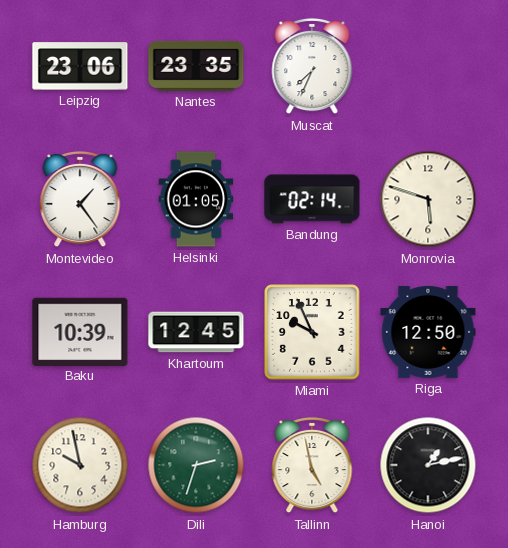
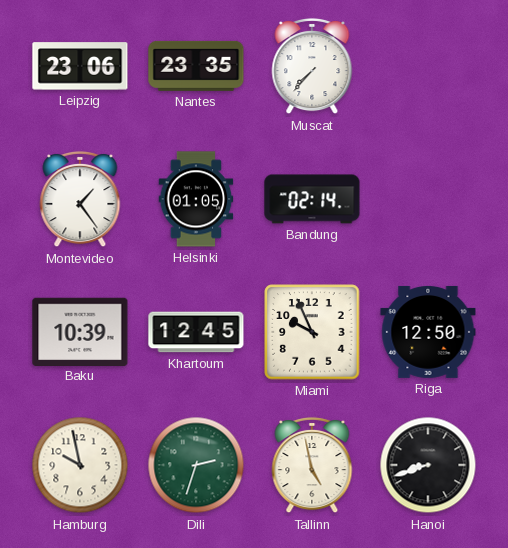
Muscat: 7:34 -> 7:37 (312, 66)
Monrovia: 5:48 -> none (428, 199)
Hanoi: 1:13 -> 8:42 (428, 465)
